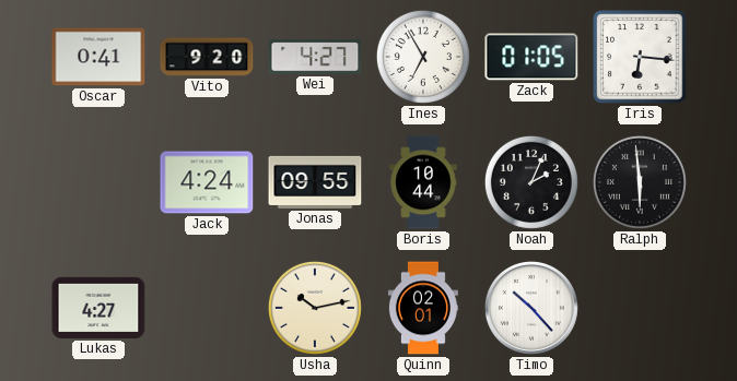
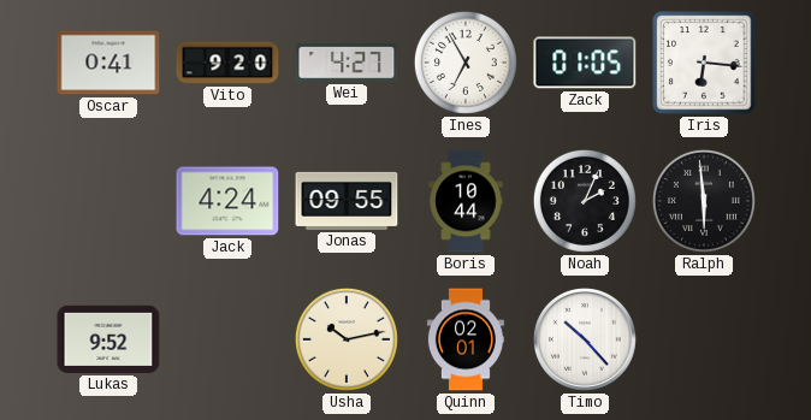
Lukas: 4:27 -> 9:52 (108, 339)
